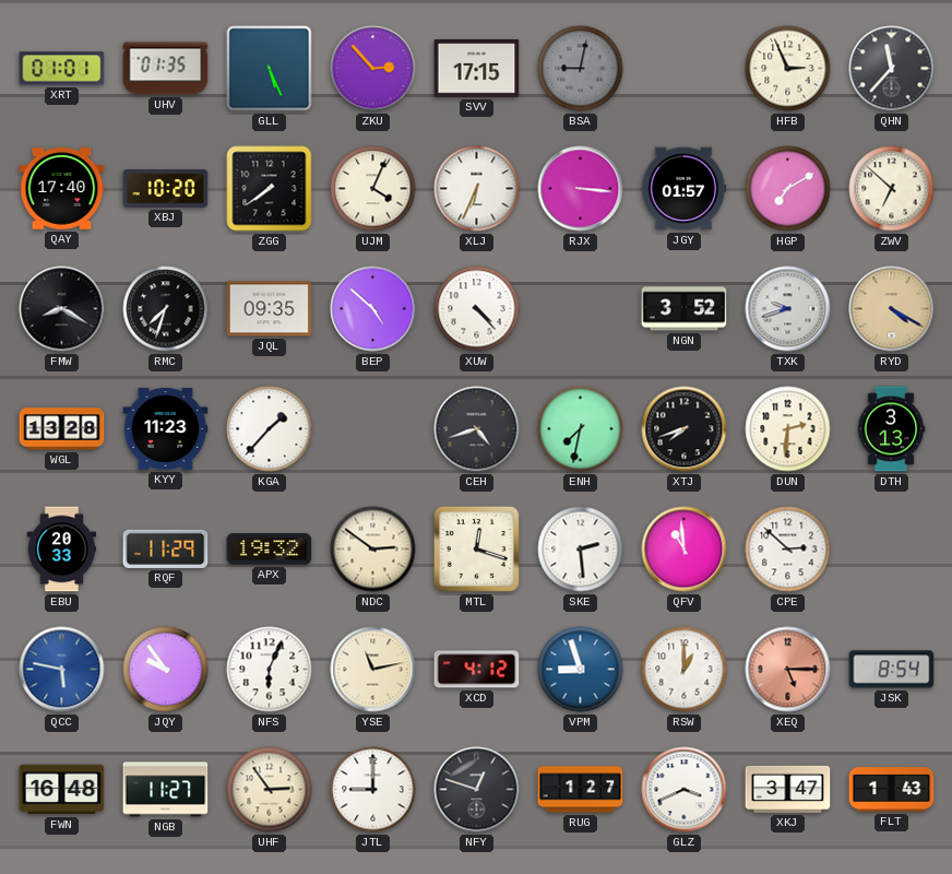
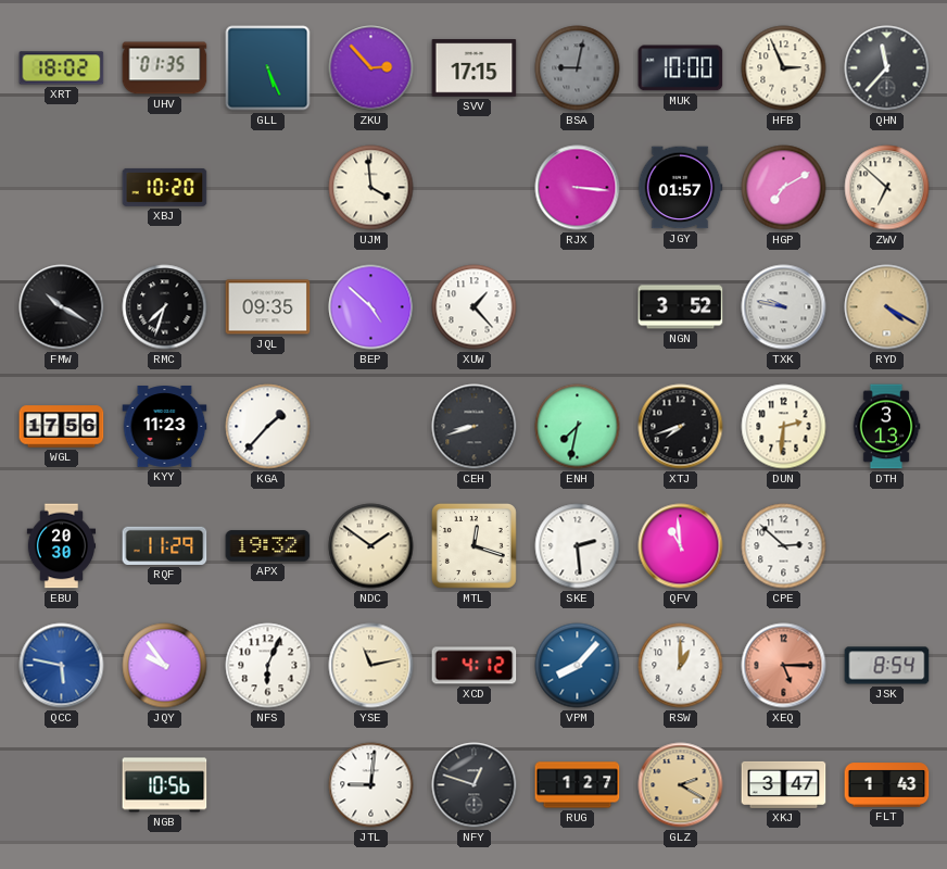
XRT: 01:01 -> 18:02 (62, 68)
MUK: none -> 10:00 (681, 68)
QAY: 17:40 -> none (62, 189)
ZGG: 7:39 -> none (270, 189)
UJM: 4:04 -> 3:59 (371, 188)
XLJ: 6:34 -> none (477, 189)
FMW: 8:20 -> 10:20 (62, 307)
XUW: 4:23 -> 1:23 (475, 307)
TXK: 9:42 -> 9:47 (784, 307)
WGL: 13:28 -> 17:56 (62, 427)
CEH: 4:42 -> 8:42 (475, 427)
EBU: 20:33 -> 20:30 (62, 546)
NDC: 2:51 -> 1:51 (371, 546)
VPM: 8:57 -> 8:07 (578, 666)
FWN: 16:48 -> none (62, 790)
NGB: 11:27 -> 10:56 (165, 785)
UHF: 2:54 -> none (270, 790)
JTL: 9:00 -> 9:01 (371, 785)
GLZ: 3:41 -> 2:20 (681, 785)
GLZ dial: white -> champagne (681, 785)
